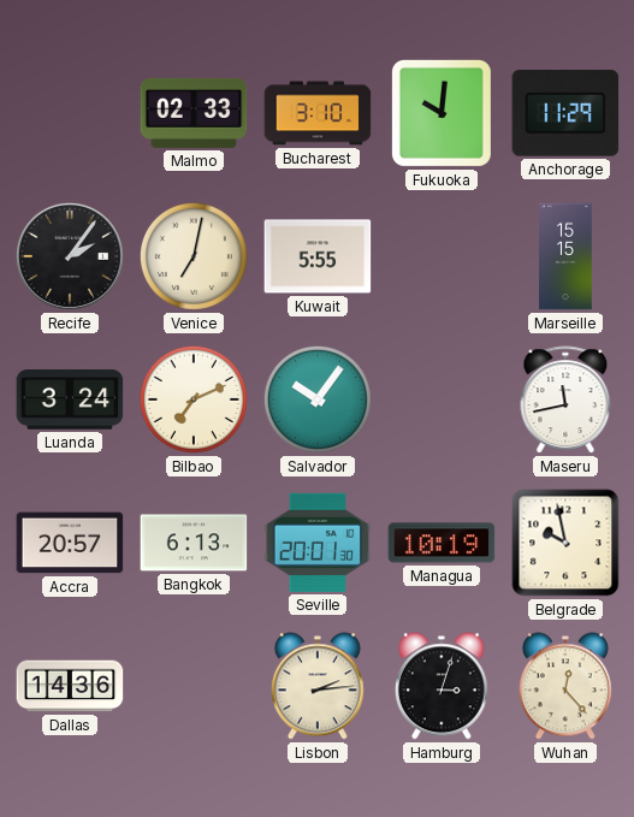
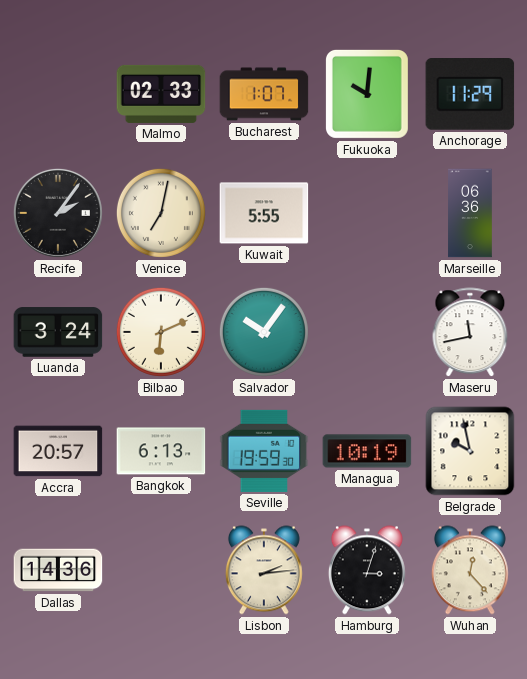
Bucharest: 3:10 -> 1:07 (264, 94)
Marseille: 15:15 -> 06:36 (470, 213)
Bilbao: 7:11 -> 6:11 (161, 332)
Seville: 20:01 -> 19:59 (264, 451)
